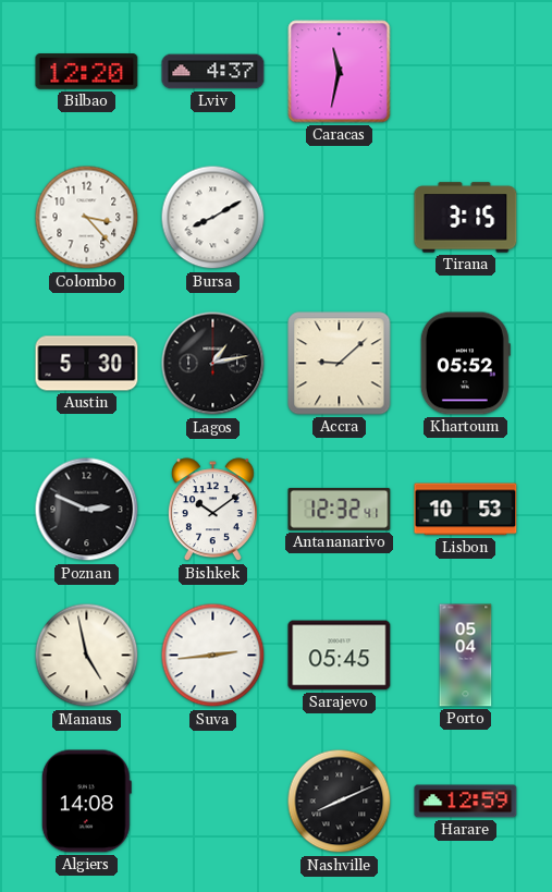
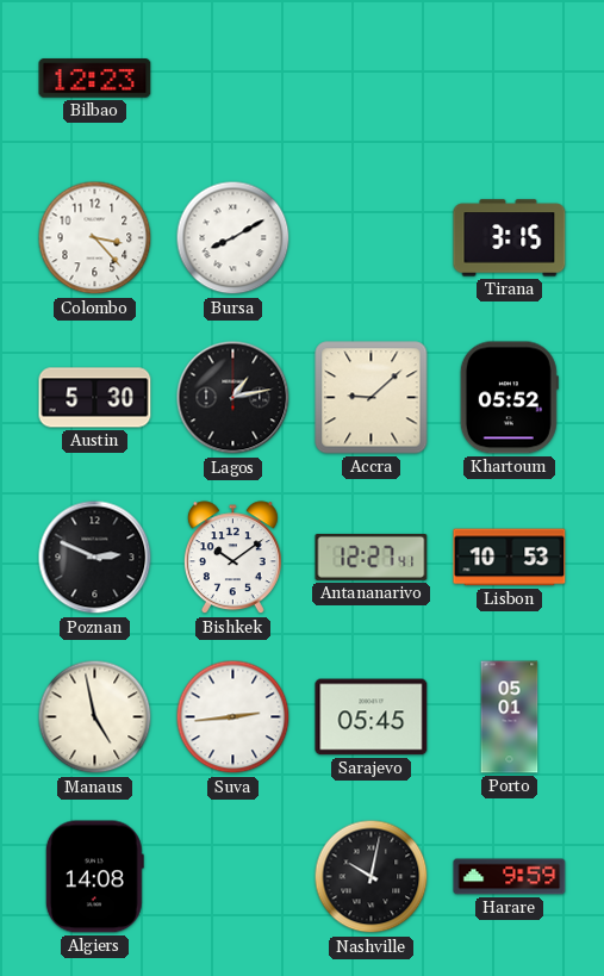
Bilbao: 12:20 -> 12:23 (95, 79)
Lviv: 4:37 -> none (213, 72)
Caracas: 11:32 -> none (340, 72)
Antananarivo: 12:32 -> 12:27 (372, 557)
Porto: 05:04 -> 05:01 (510, 717)
Nashville: 8:11 -> 10:02 (372, 877)
Harare: 12:59 -> 9:59 (510, 877)
